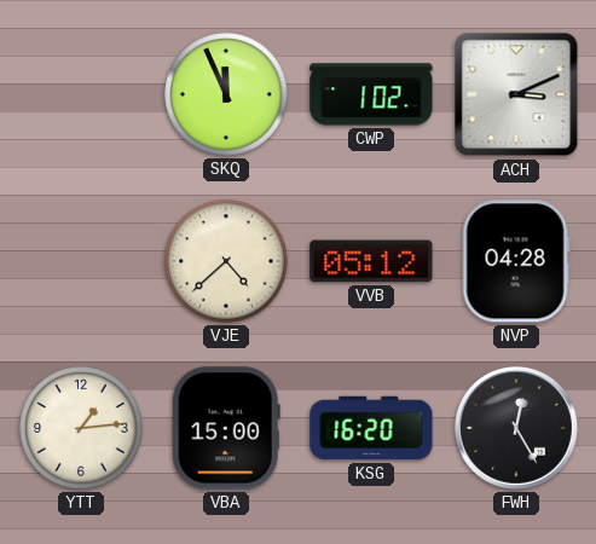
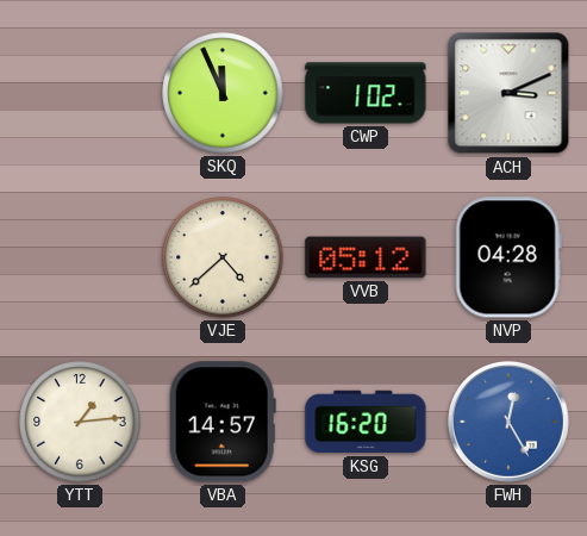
VBA: 15:00 -> 14:57 (223, 422)
FWH dial: black -> blue (508, 422)
